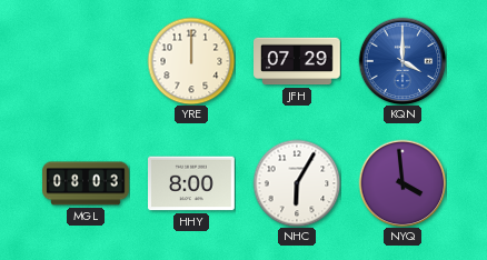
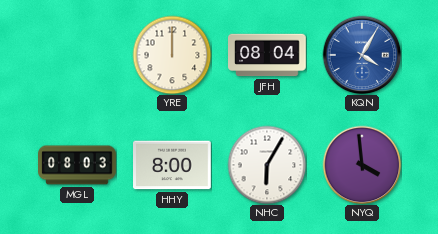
JFH: 07:29 -> 08:04 (267, 55)
KQN: 4:00 -> 4:05 (362, 55)
